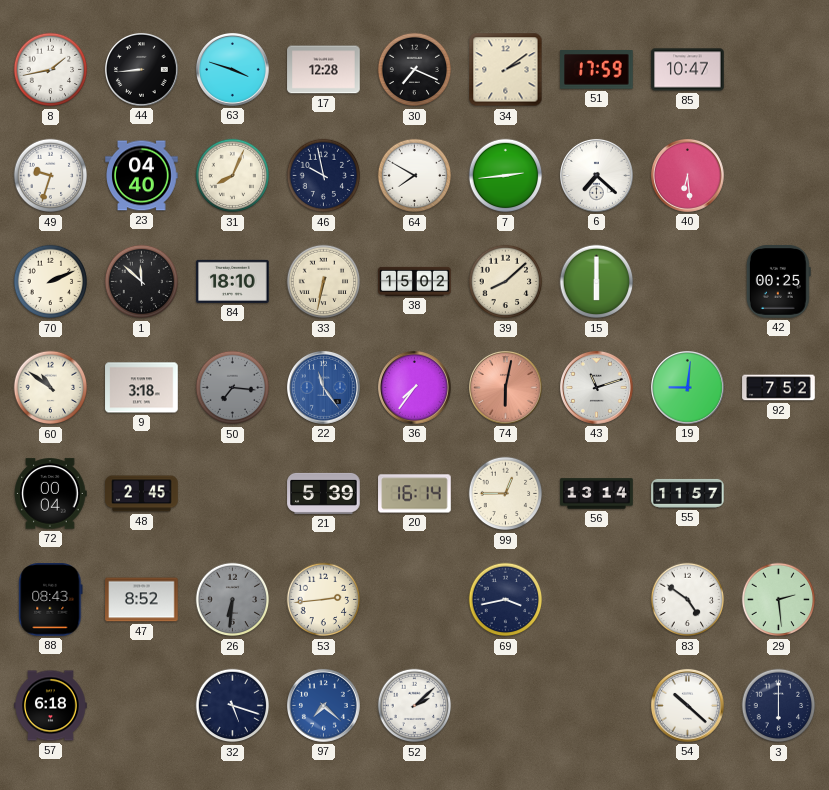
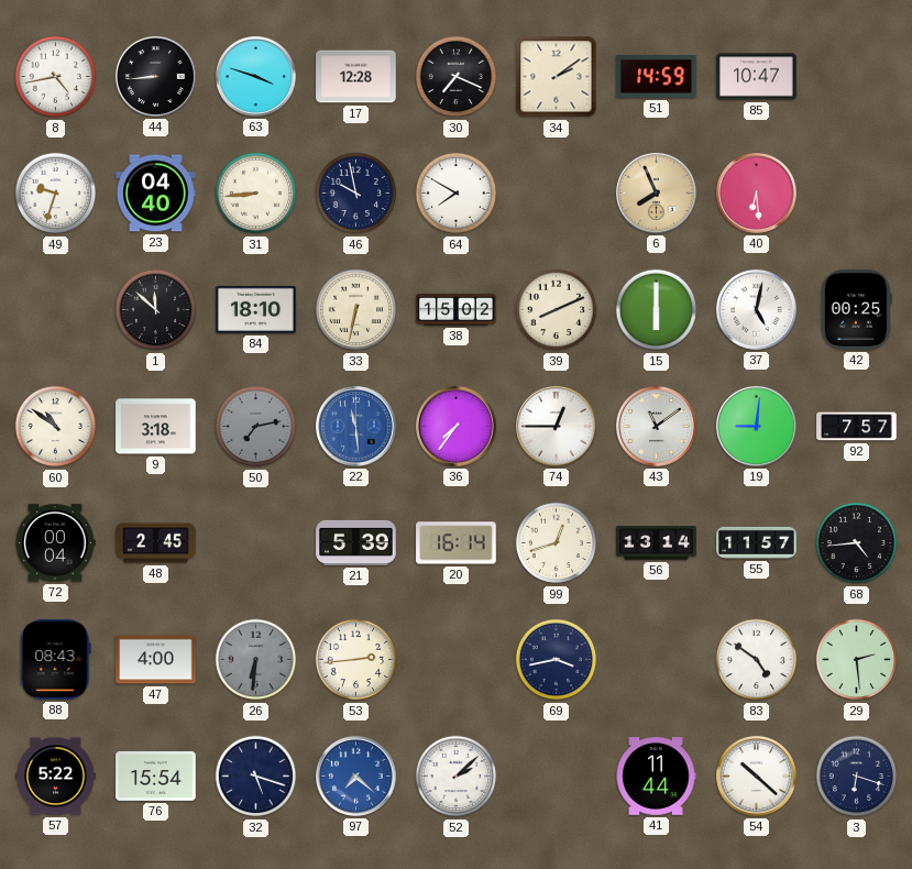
8: 1:43 -> 4:43 (56, 77)
51: 17:59 -> 14:59 (657, 77)
31: 8:04 -> 8:44 (256, 194)
7: 2:44 -> none (506, 176)
6: 7:22 -> 7:56 (656, 193)
6 dial: white -> champagne (656, 193)
70: 2:11 -> none (51, 282)
39: 8:08 -> 8:11 (557, 310)
37: none -> 5:02 (756, 309)
50: 7:16 -> 7:13 (256, 427)
22: 11:24 -> 11:29 (355, 426)
74: 6:02 -> 12:45 (556, 426)
74 dial: salmon -> white (556, 426)
43: 11:12 -> 11:09 (656, 426)
92: 7:52 -> 7:57 (857, 427)
99: 12:45 -> 12:42 (557, 543)
68: none -> 4:44 (857, 543)
47: 8:52 -> 4:00 (156, 660)
57: 6:18 -> 5:22 (56, 777)
76: none -> 15:54 (156, 777)
41: none -> 11:44 (656, 777)
3: 6:00 -> 6:18 (857, 777)
